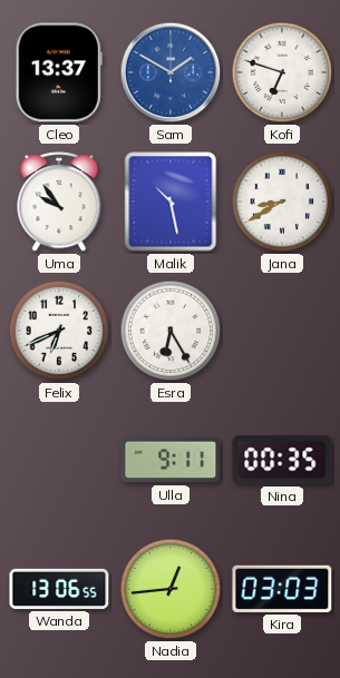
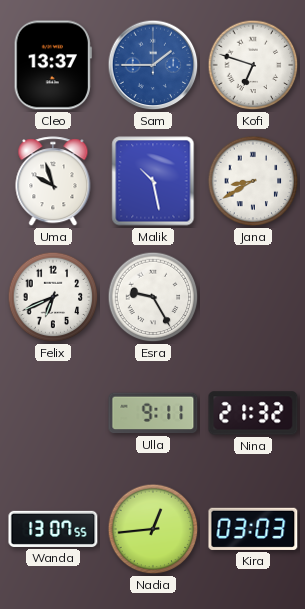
Sam: 1:50 -> 1:45 (153, 65)
Uma: 9:54 -> 9:57 (53, 182)
Esra: 6:25 -> 9:25 (153, 297)
Nina: 00:35 -> 21:32 (253, 413)
Wanda: 13:06 -> 13:07 (53, 529)
